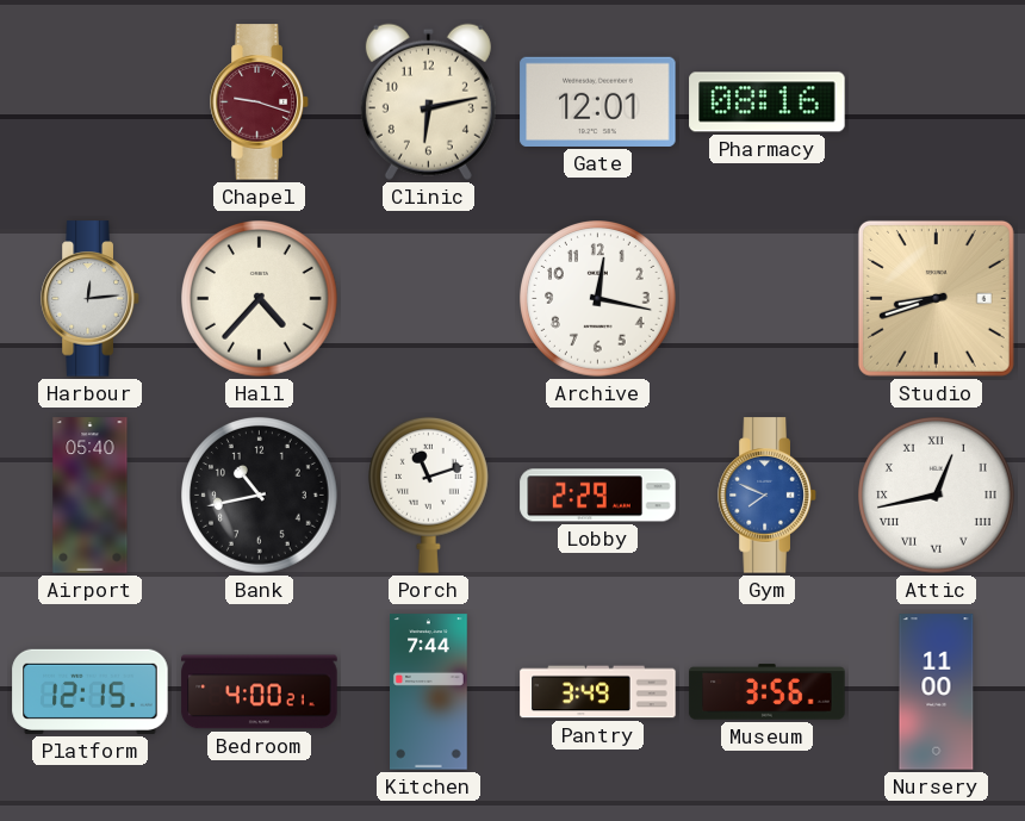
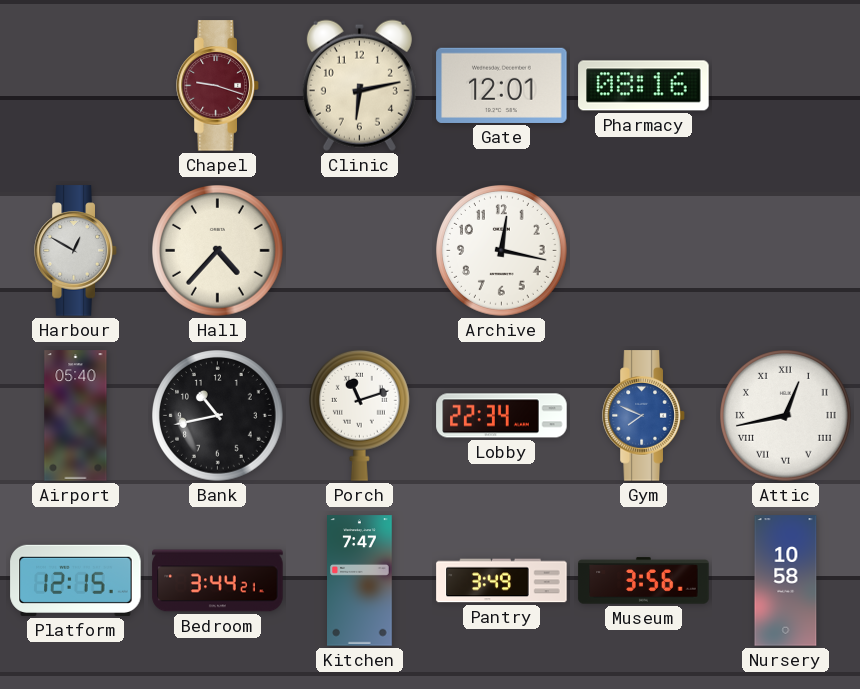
Harbour: 12:14 -> 12:50 (76, 251)
Studio: 8:42 -> none (936, 298)
Lobby: 2:29 -> 22:34 (502, 416)
Bedroom: 4:00 -> 3:44 (218, 581)
Kitchen: 7:44 -> 7:47 (360, 581)
Nursery: 11:00 -> 10:58 (786, 581)
